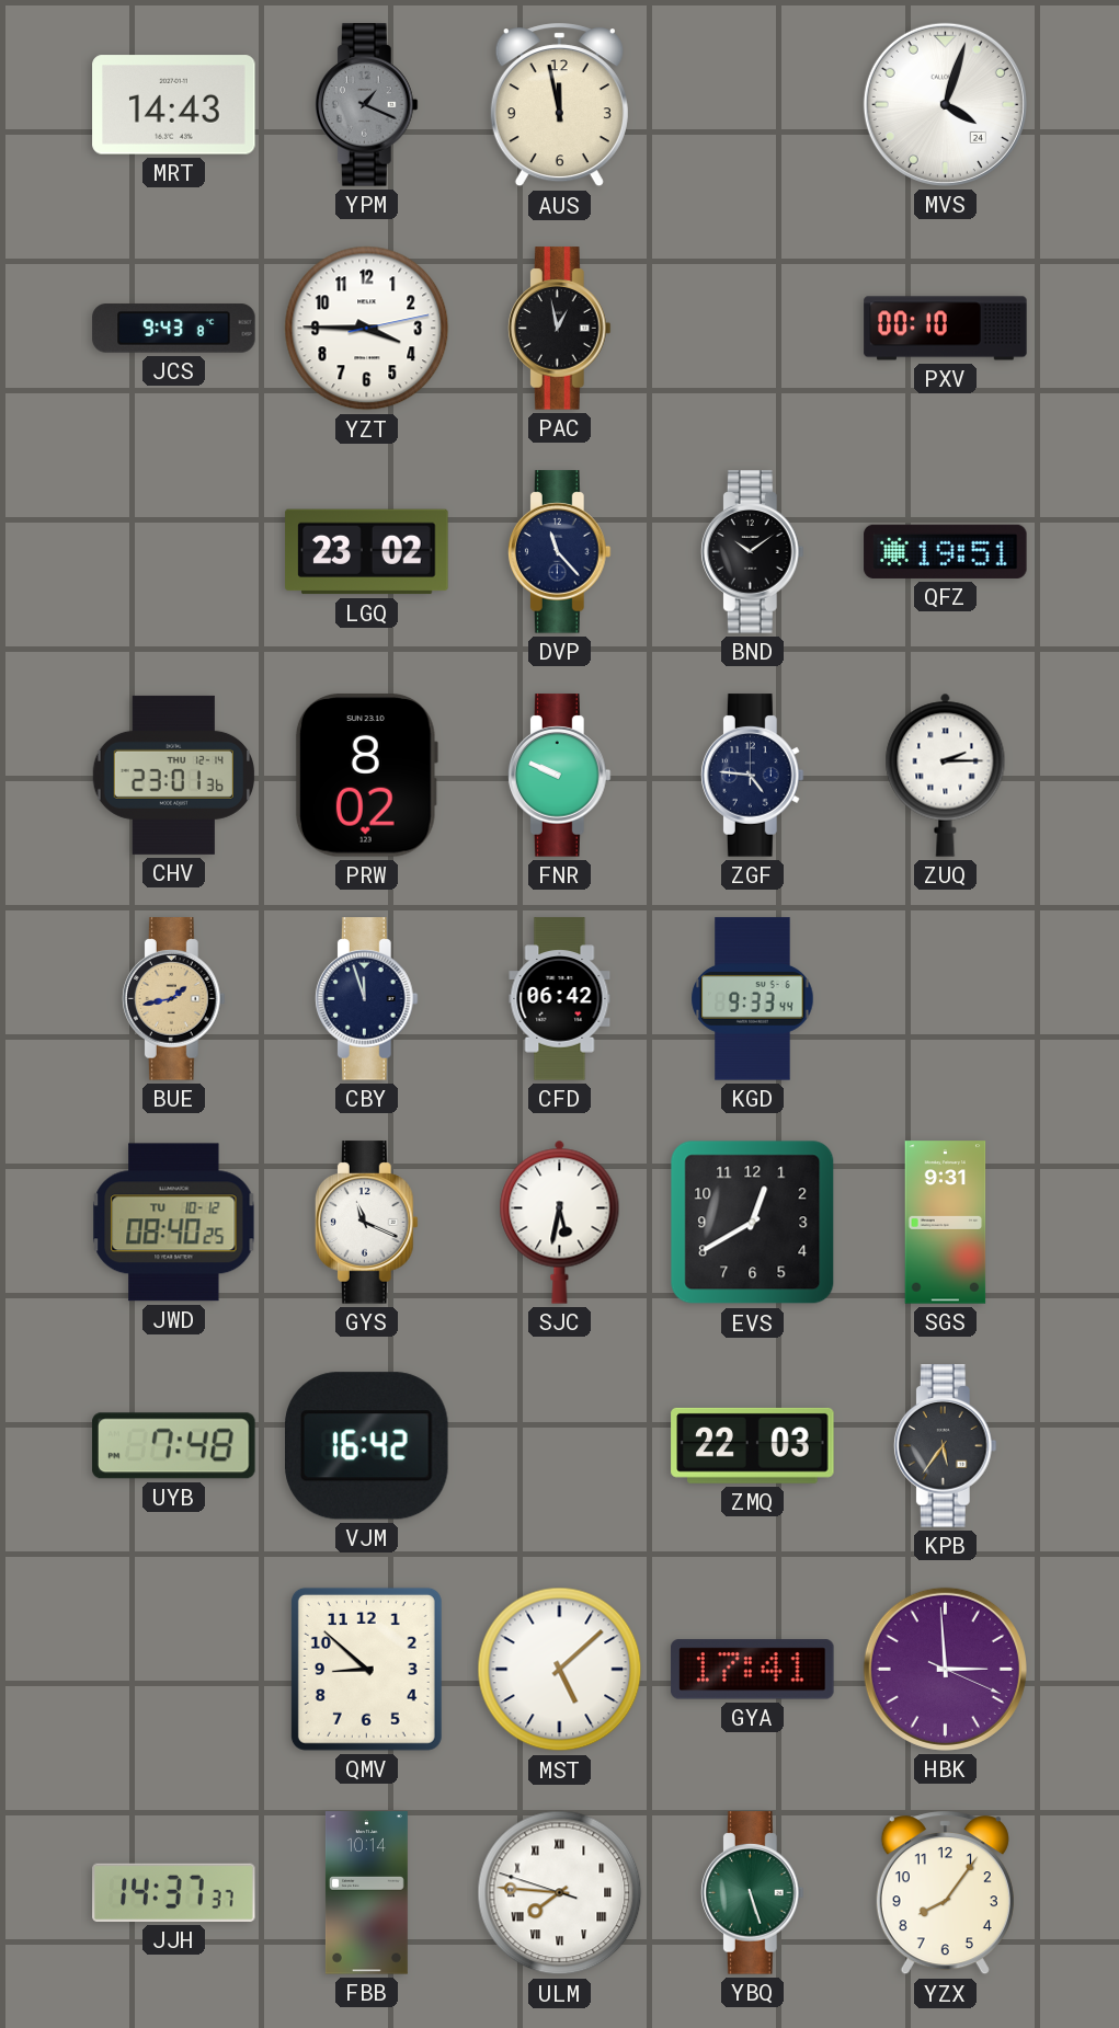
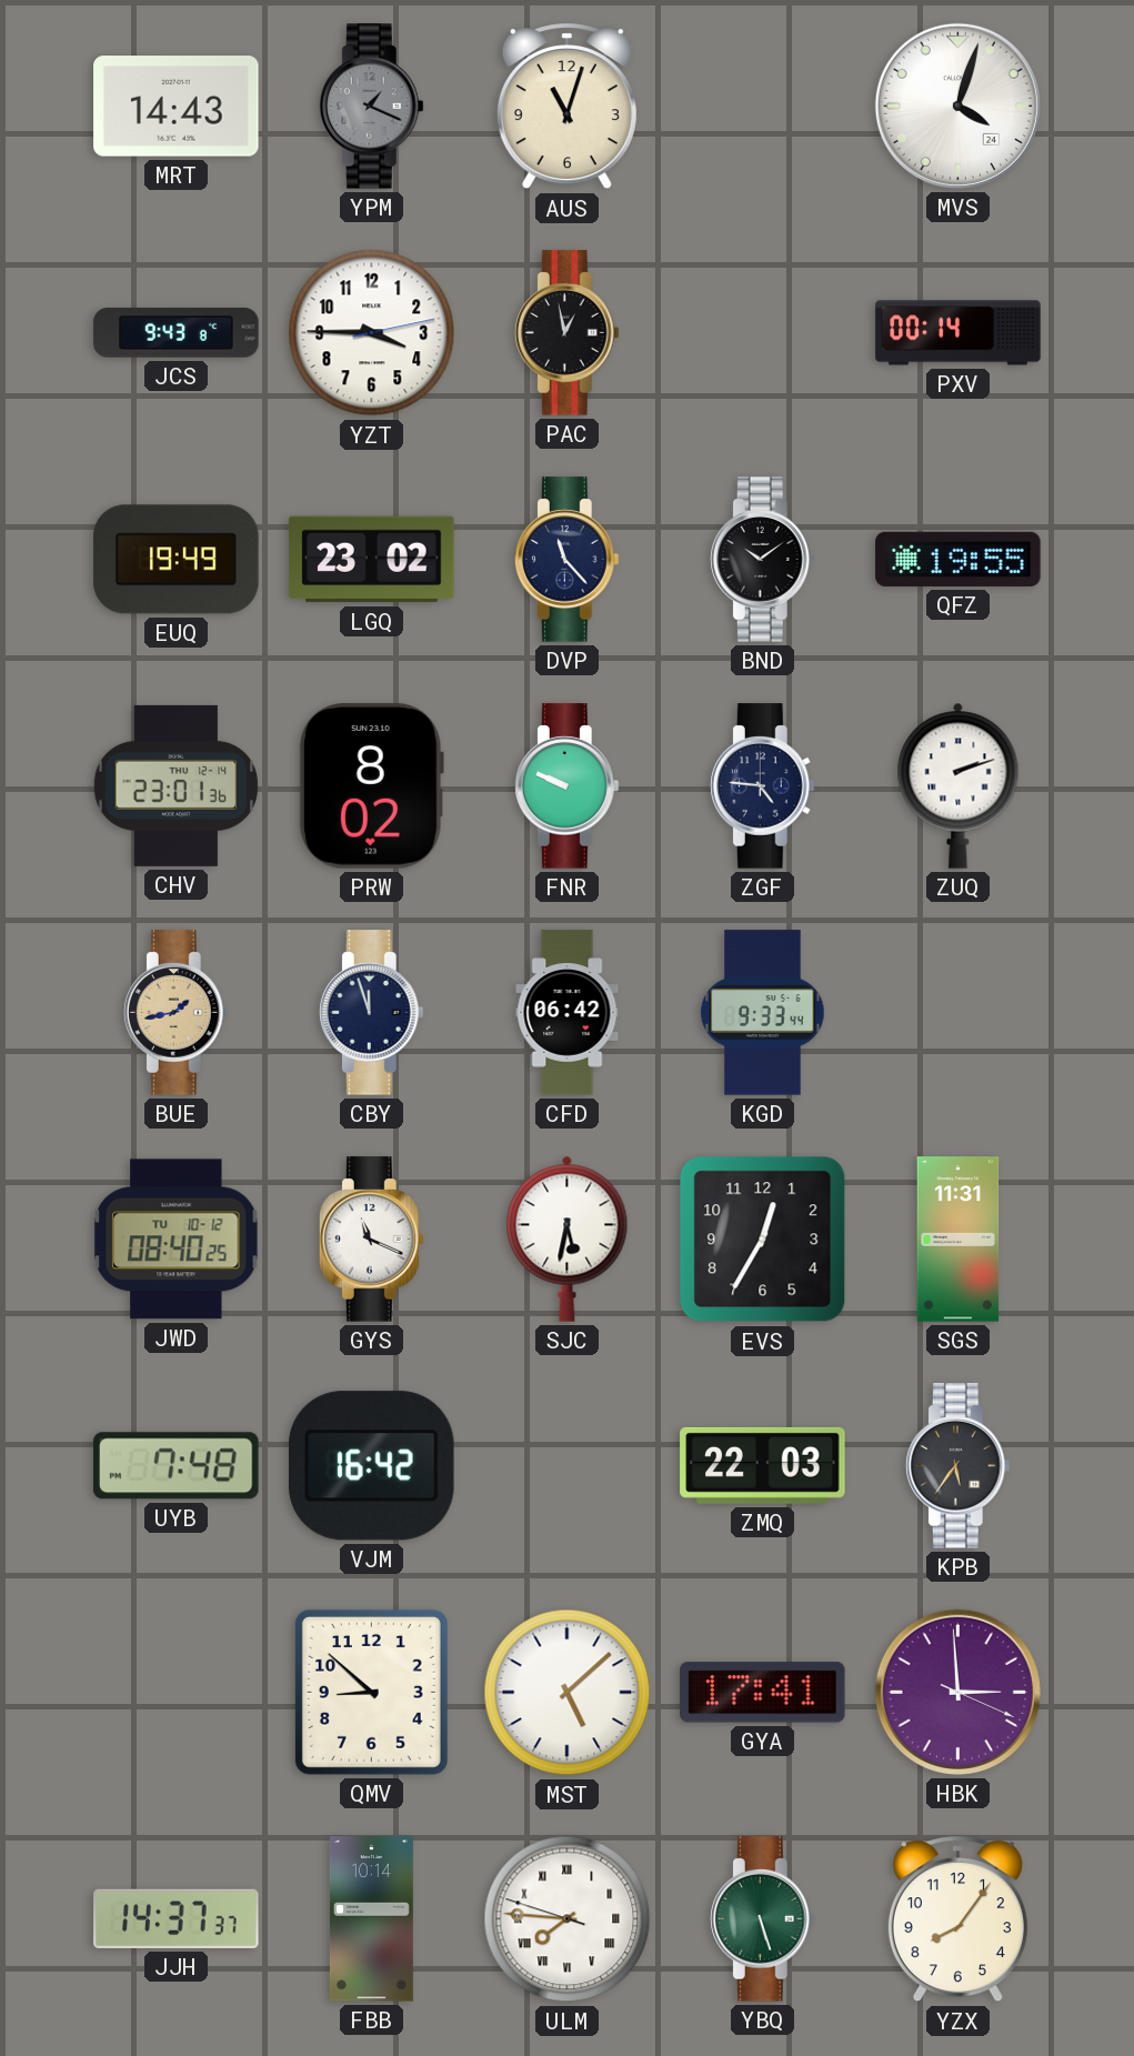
AUS: 11:58 -> 11:03 (566, 107)
PXV: 00:10 -> 00:14 (959, 333)
EUQ: none -> 19:49 (177, 560)
QFZ: 19:51 -> 19:55 (959, 559)
ZUQ: 2:15 -> 2:12 (959, 785)
EVS: 12:40 -> 12:35 (763, 1240)
SGS: 9:31 -> 11:31 (959, 1240)
